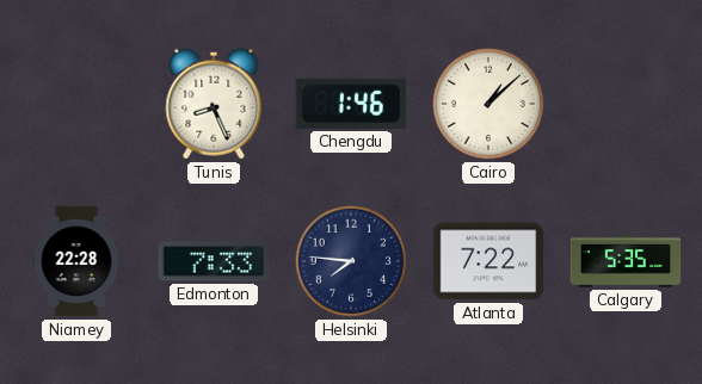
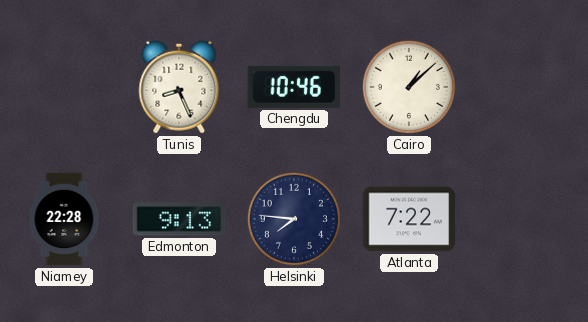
Chengdu: 1:46 -> 10:46 (294, 87)
Edmonton: 7:33 -> 9:13 (179, 219)
Calgary: 5:35 -> none (626, 262)
